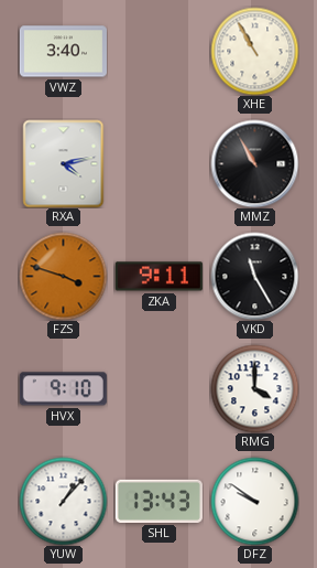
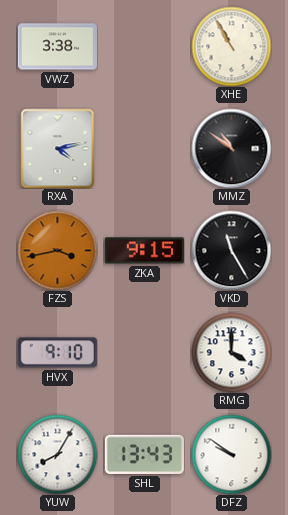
VWZ: 3:40 -> 3:38 (57, 47)
MMZ: 10:55 -> 10:51 (231, 148)
FZS: 3:48 -> 3:43 (57, 250)
ZKA: 9:11 -> 9:15 (144, 251)
YUW: 1:07 -> 8:05 (57, 454)
